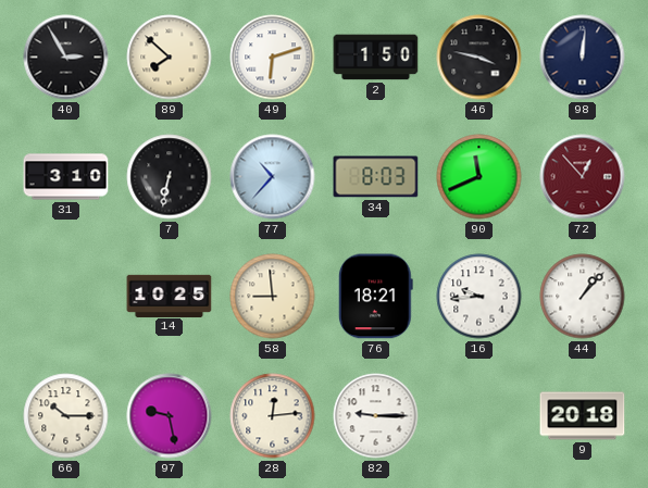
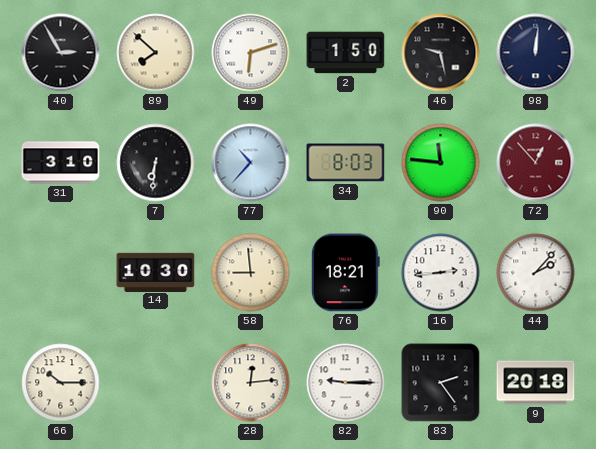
46: 3:47 -> 9:28 (441, 53)
7: 6:32 -> 6:31 (156, 163)
90: 11:41 -> 11:46 (441, 163)
14: 10:25 -> 10:30 (156, 272)
16: 9:44 -> 2:44 (441, 273)
44: 1:07 -> 2:07 (536, 273)
97: 9:28 -> none (170, 416)
83: none -> 2:24 (441, 383)
